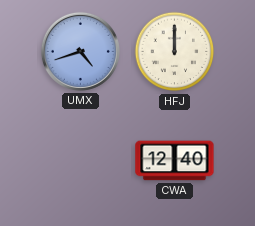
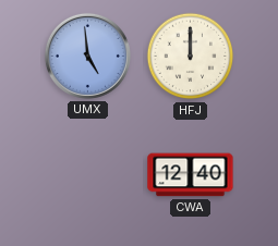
UMX: 4:42 -> 4:59 (87, 56)
